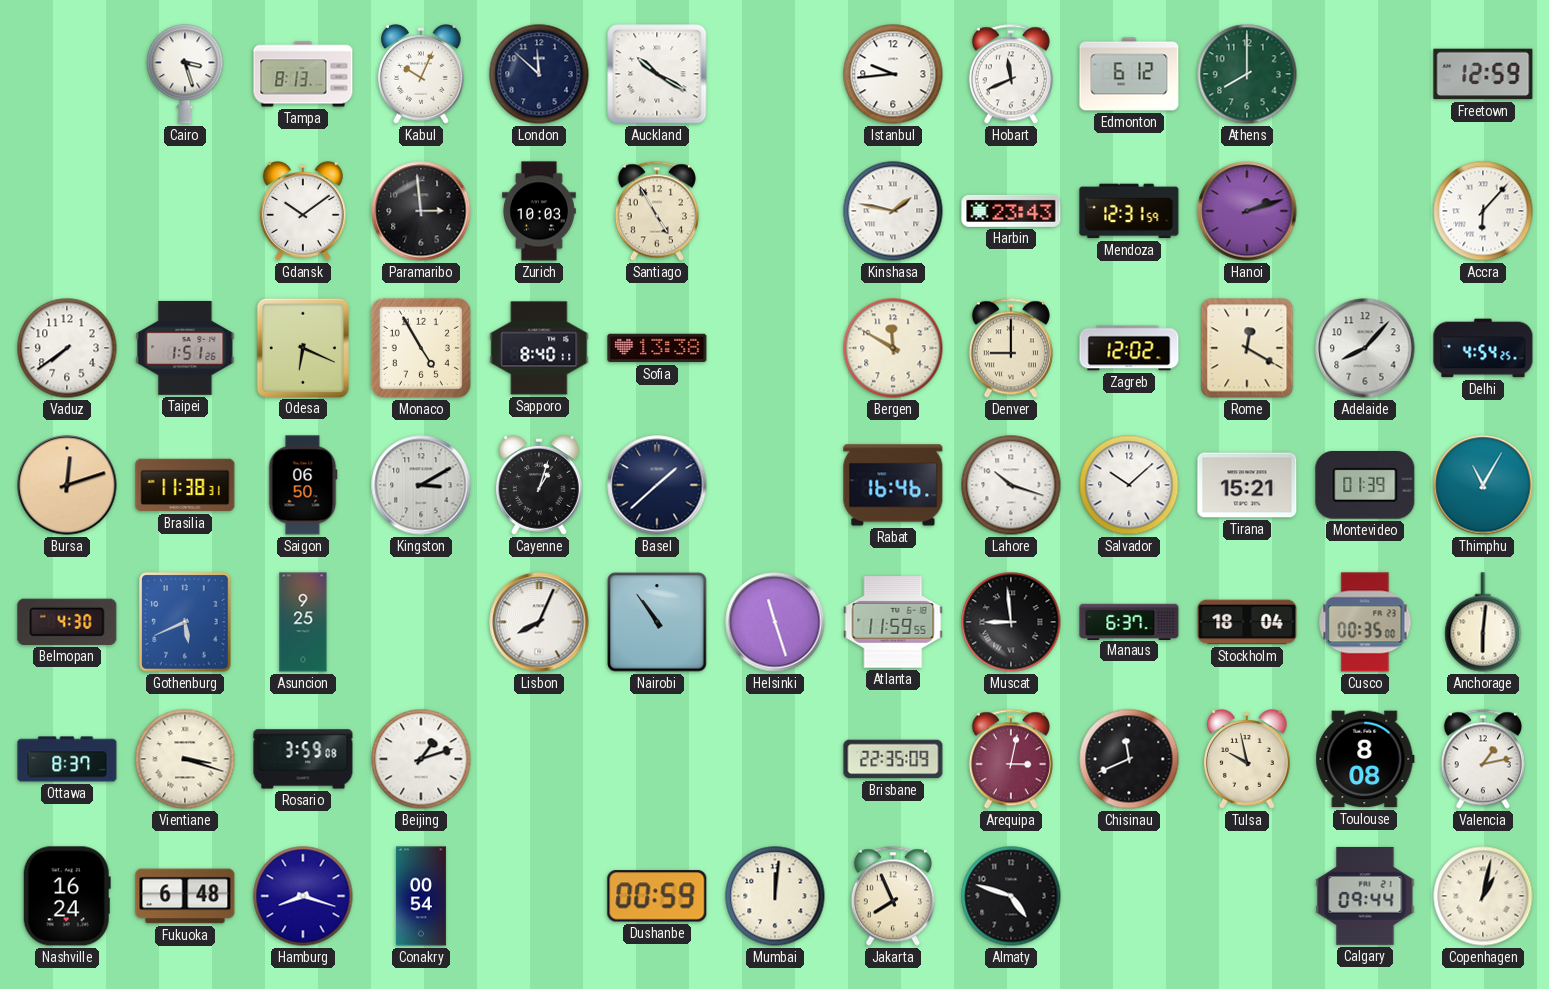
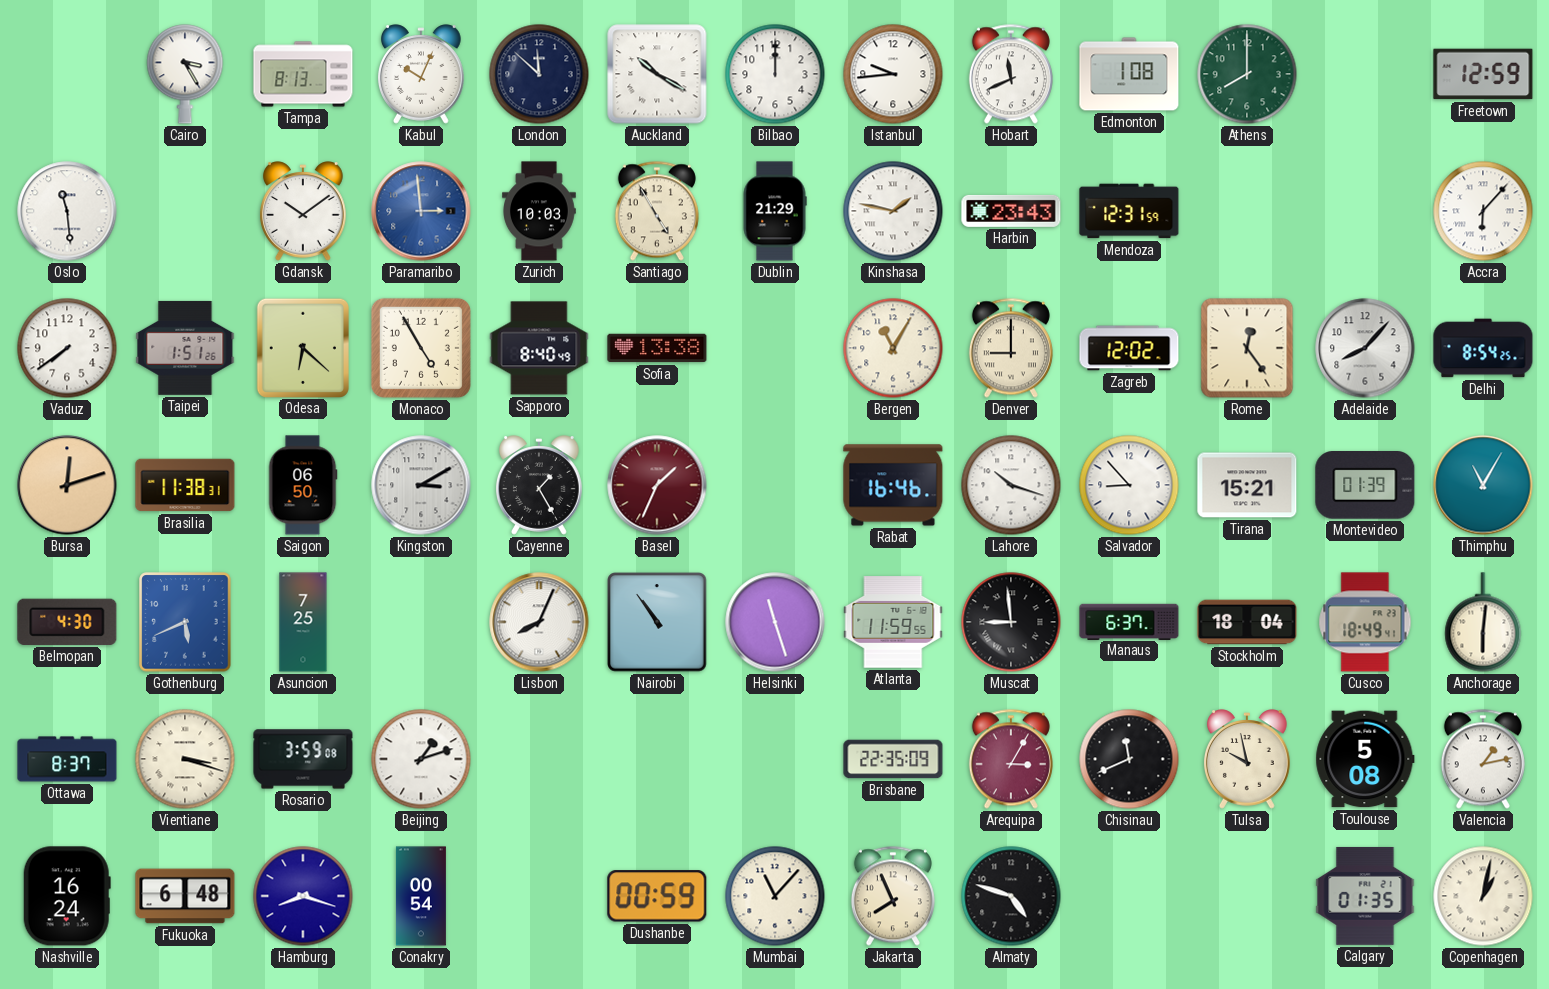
Cairo: 3:27 -> 3:25 (185, 74)
Bilbao: none -> 12:00 (775, 74)
Edmonton: 6:12 -> 1:08 (1129, 74)
Oslo: none -> 11:29 (67, 211)
Paramaribo dial: black -> blue (421, 211)
Dublin: none -> 21:29 (775, 211)
Hanoi: 2:12 -> none (1247, 211)
Odesa: 6:19 -> 6:22 (303, 347)
Sapporo: 8:40:11 -> 8:40:49 (539, 348)
Bergen: 11:50 -> 11:05 (893, 348)
Rome: 12:20 -> 12:24 (1247, 348)
Delhi: 4:54 -> 8:54 (1483, 348)
Cayenne: 1:03 -> 1:25 (539, 485)
Basel: 1:38 -> 1:34 (657, 485)
Basel dial: navy -> burgundy (657, 485)
Salvador: 10:08 -> 8:53 (1129, 485)
Asuncion: 9:25 -> 7:25 (303, 622)
Cusco: 00:35 -> 18:49 (1365, 622)
Arequipa: 3:02 -> 3:05 (1011, 759)
Toulouse: 8:08 -> 5:08 (1365, 759)
Mumbai: 12:01 -> 11:07 (775, 896)
Calgary: 09:44 -> 01:35 (1365, 896)
